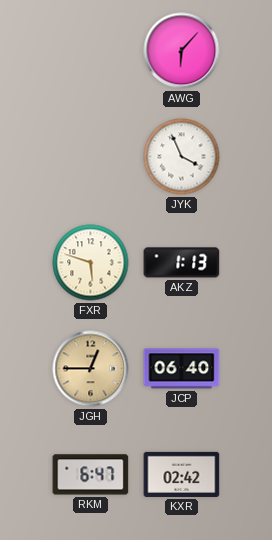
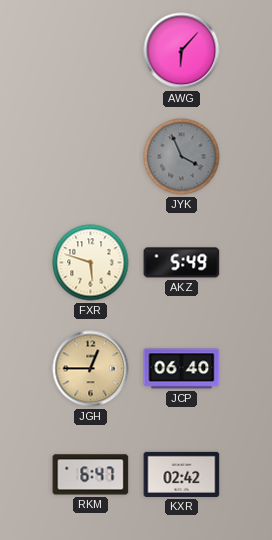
JYK dial: white -> grey (182, 157)
AKZ: 1:13 -> 5:49 (182, 263)
